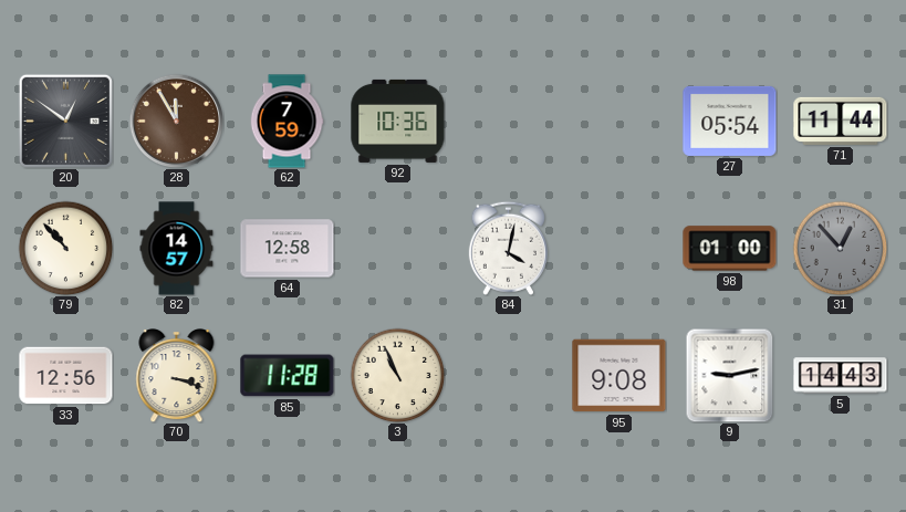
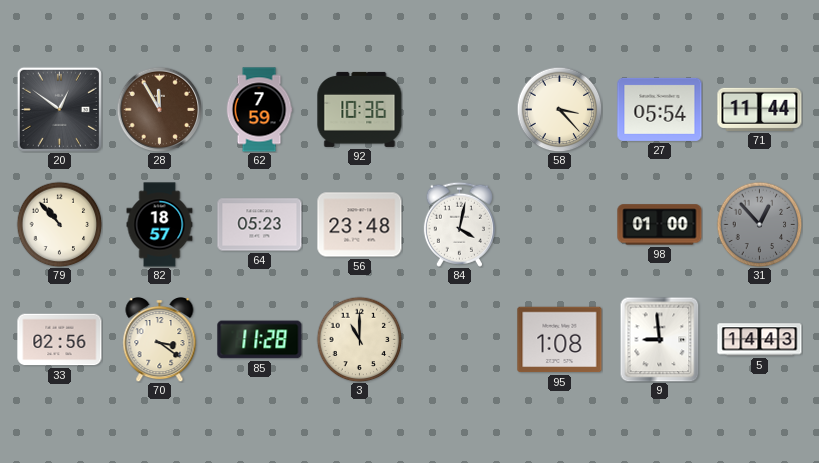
58: none -> 3:23 (559, 109)
82: 14:57 -> 18:57 (160, 225)
64: 12:58 -> 05:23 (260, 225)
56: none -> 23:48 (360, 225)
33: 12:56 -> 02:56 (60, 340)
70: 3:18 -> 3:21 (160, 340)
3: 10:56 -> 11:00 (359, 339)
95: 9:08 -> 1:08 (560, 340)
9: 9:13 -> 8:59 (660, 339)
